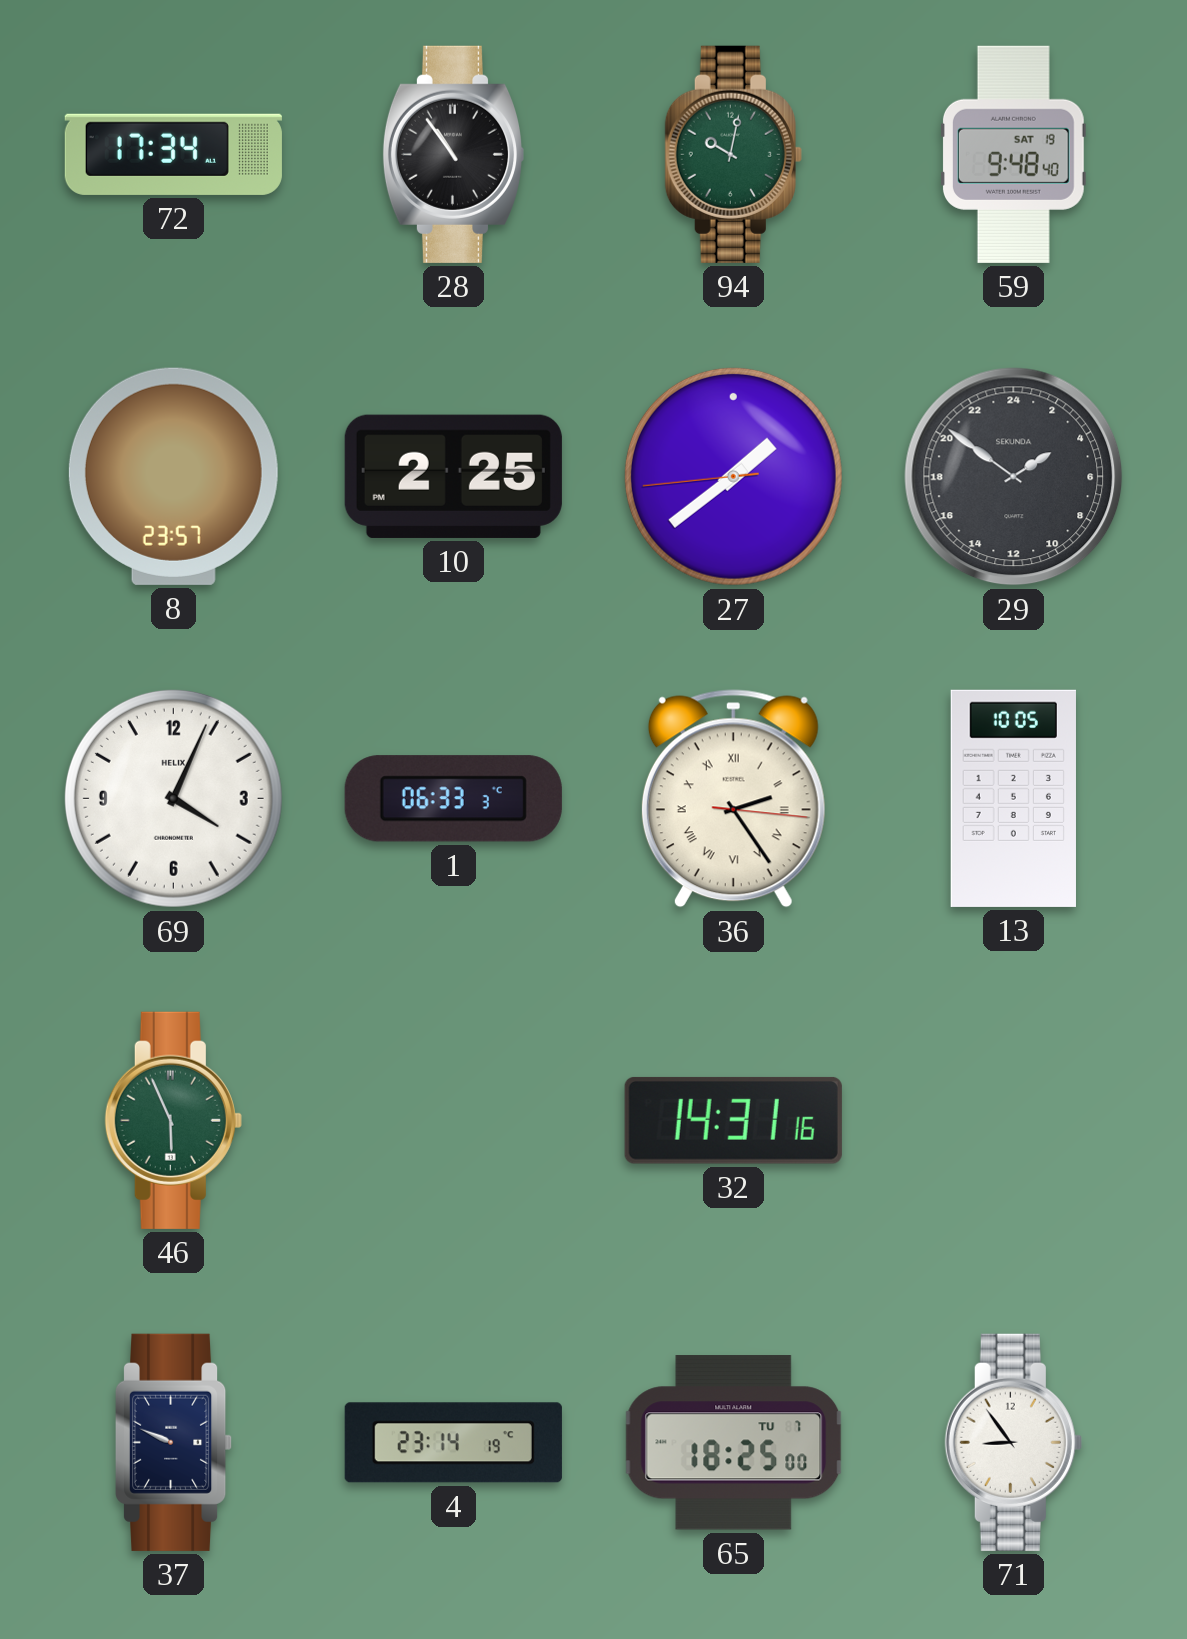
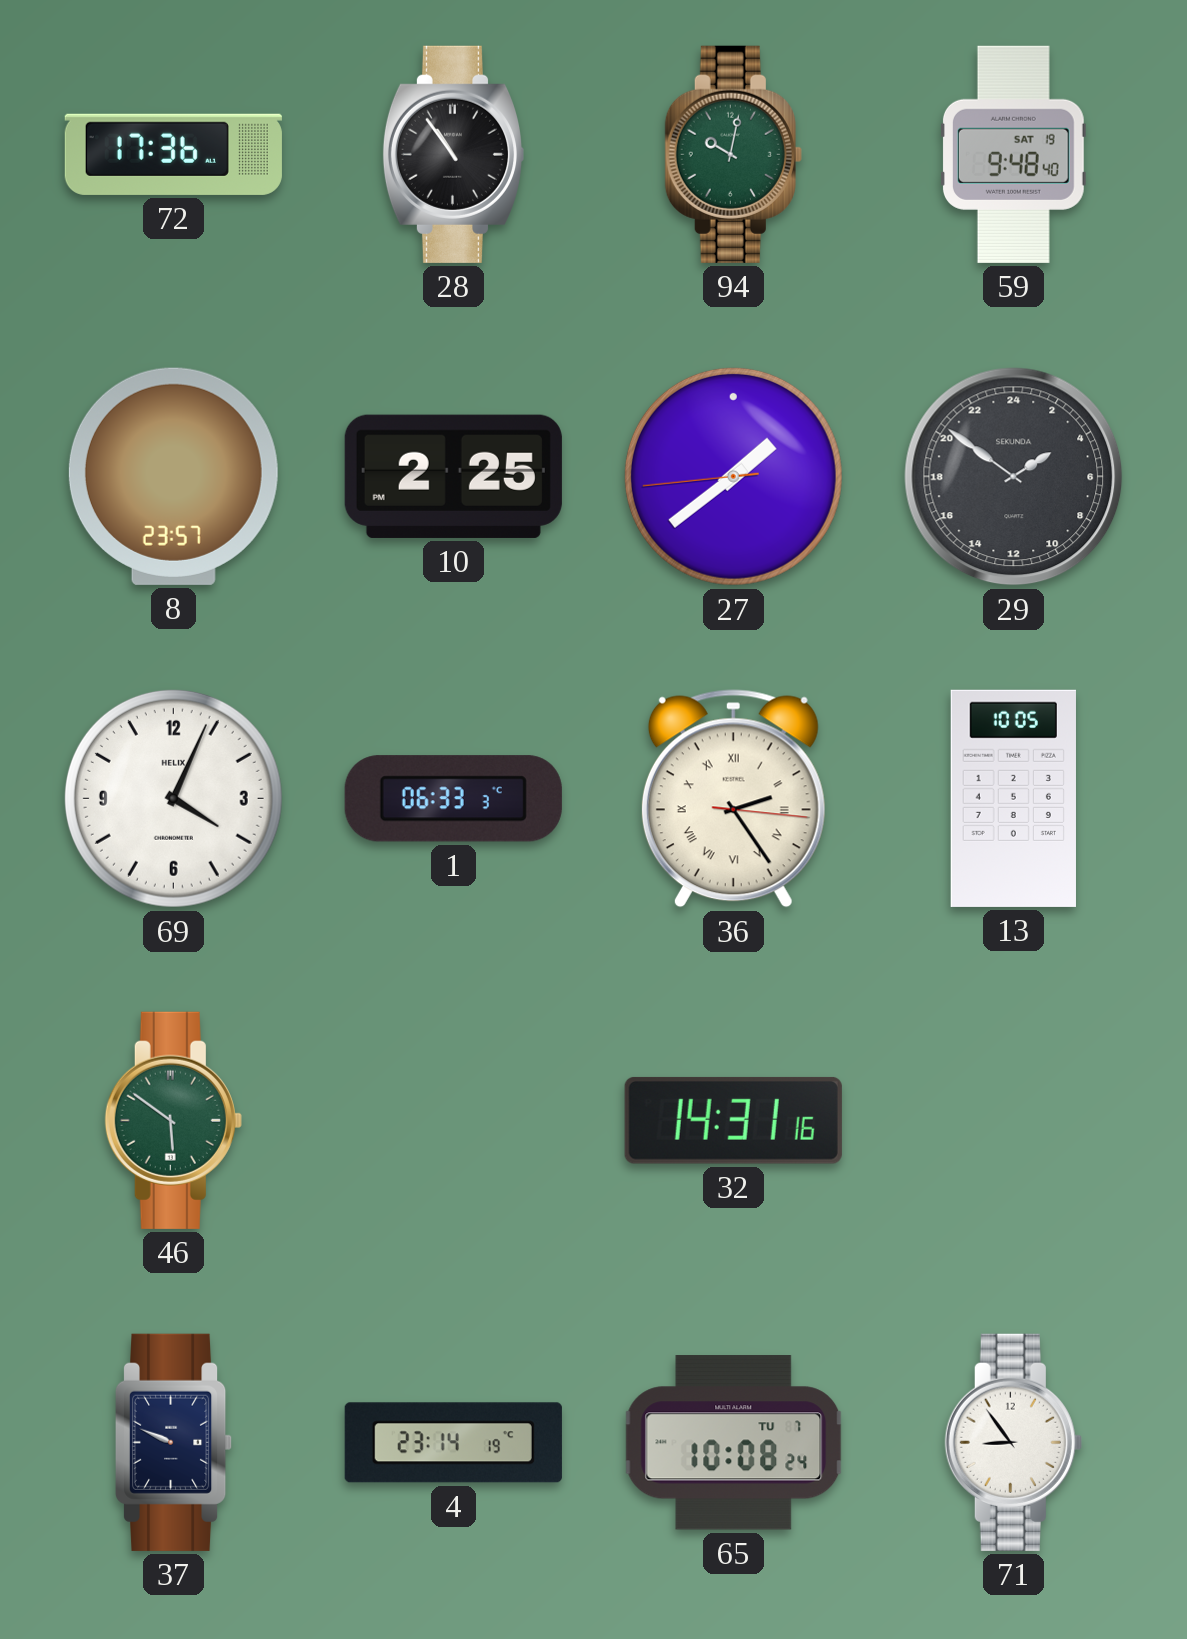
72: 17:34 -> 17:36 (173, 154)
46: 5:56 -> 5:51 (173, 1120)
65: 18:25 -> 10:08 (734, 1443)
